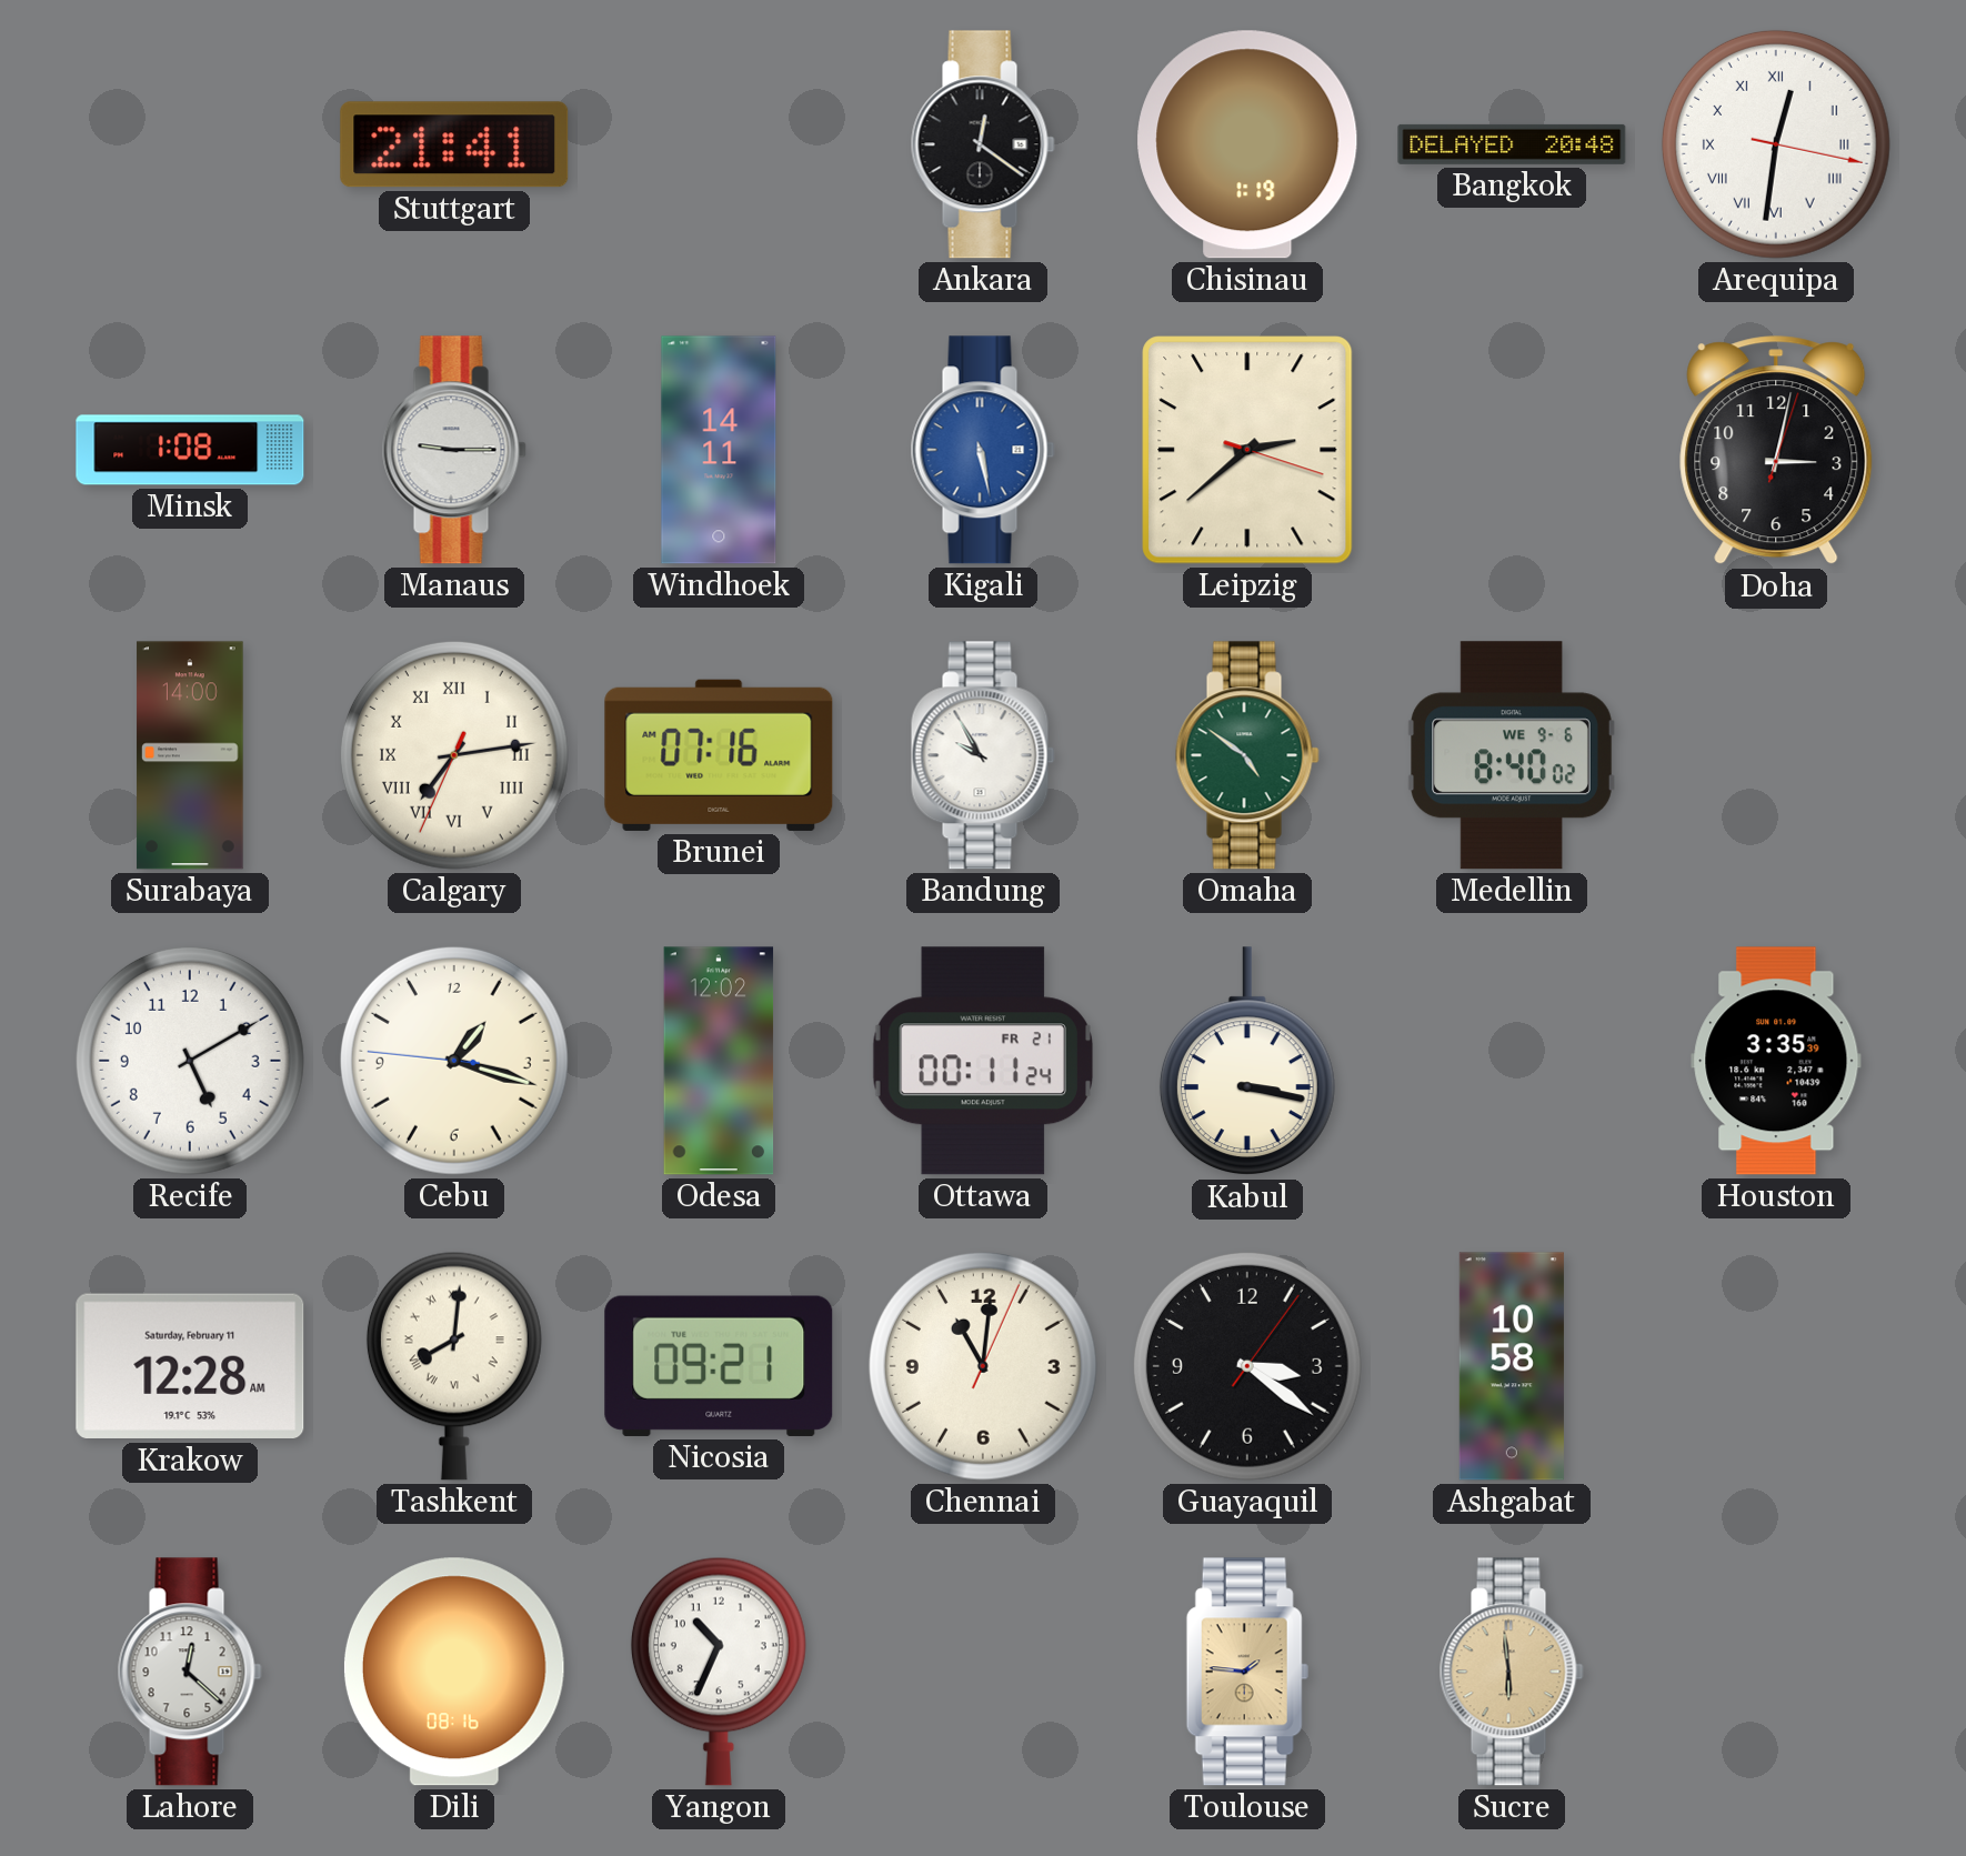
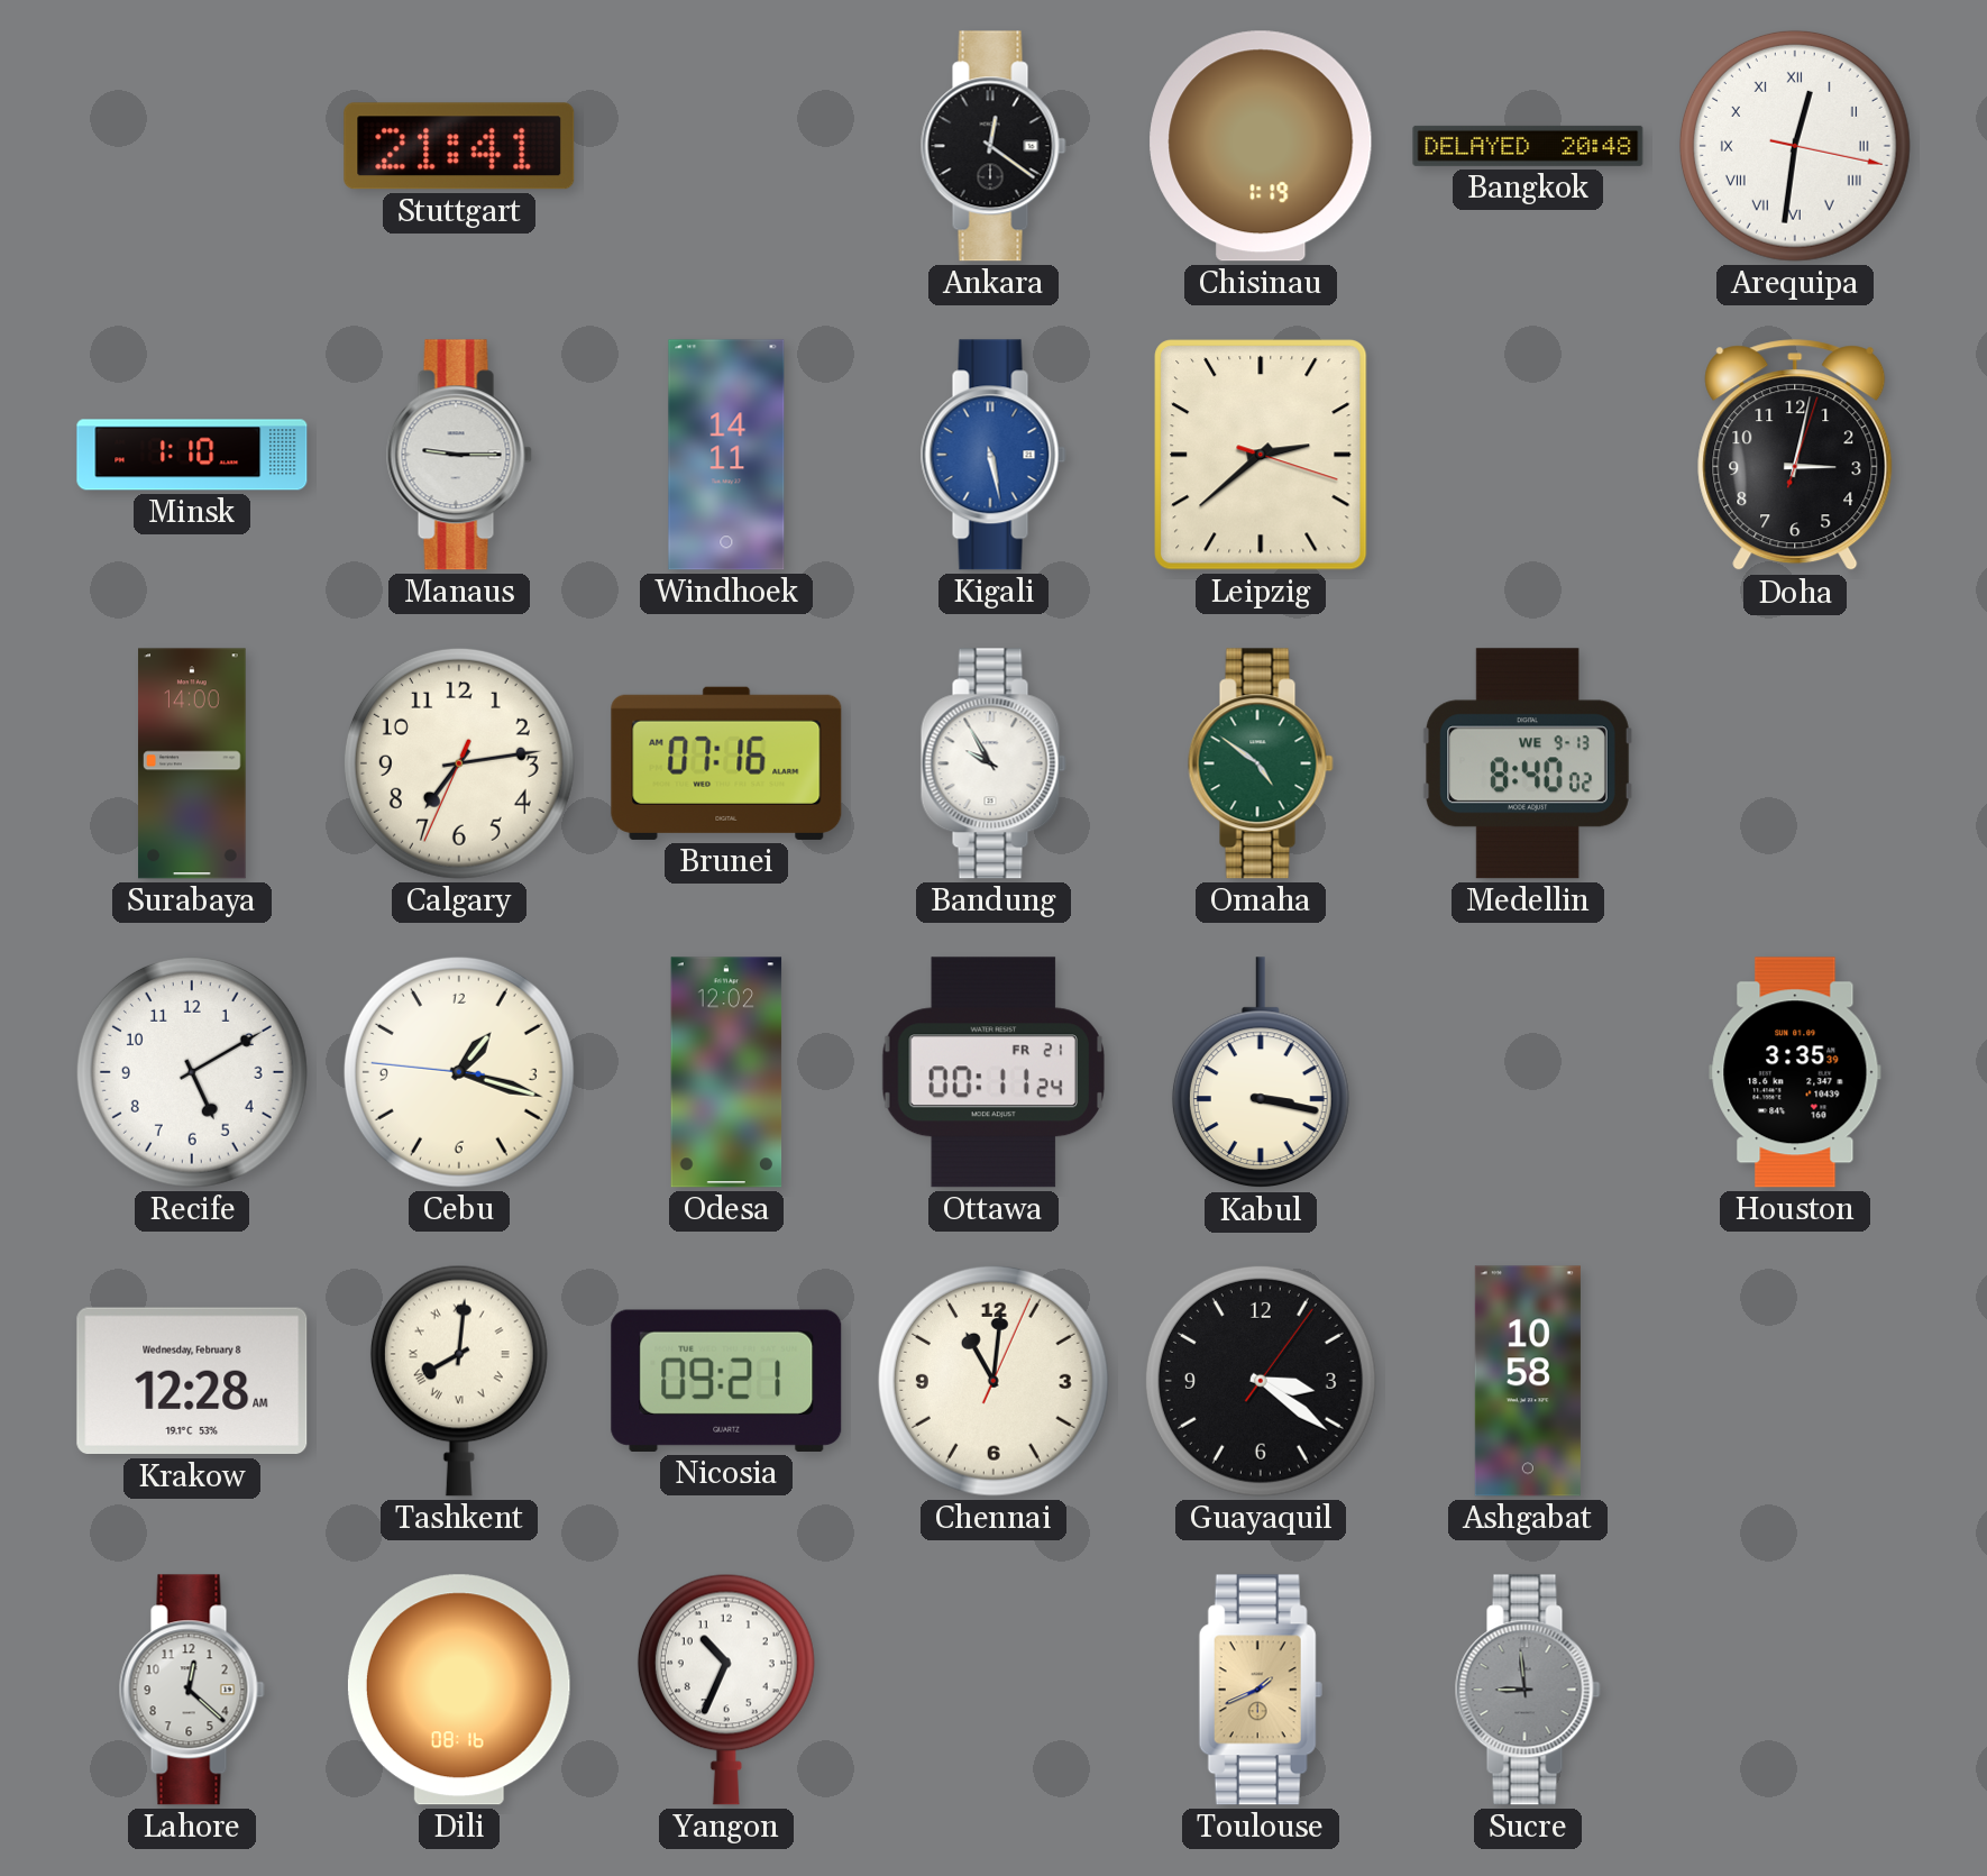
Minsk: 1:08 -> 1:10 (192, 455)
Calgary numerals: Roman -> Arabic (459, 763)
Medellin date: WE 9-6 -> WE 9-13 (1528, 763)
Krakow date: Saturday, February 11 -> Wednesday, February 8 (192, 1381)
Toulouse: 1:46 -> 1:41 (1261, 1690)
Sucre: 5:59 -> 8:59 (1528, 1690)
Sucre dial: champagne -> grey (1528, 1690)
